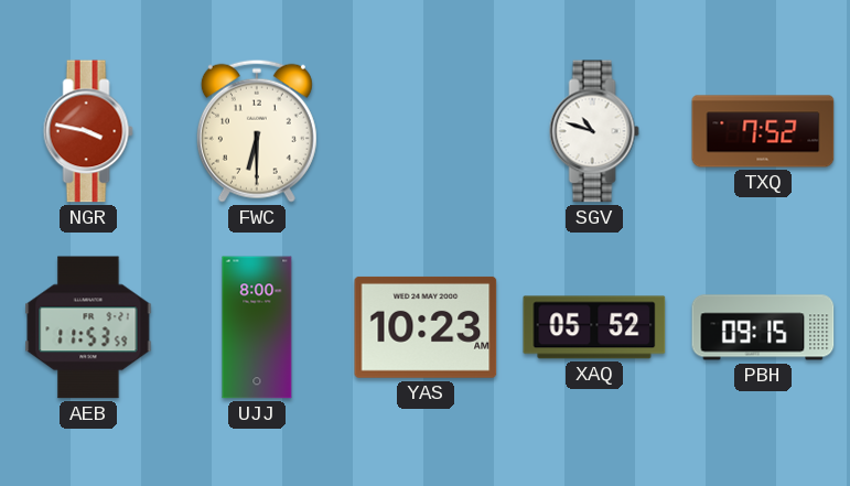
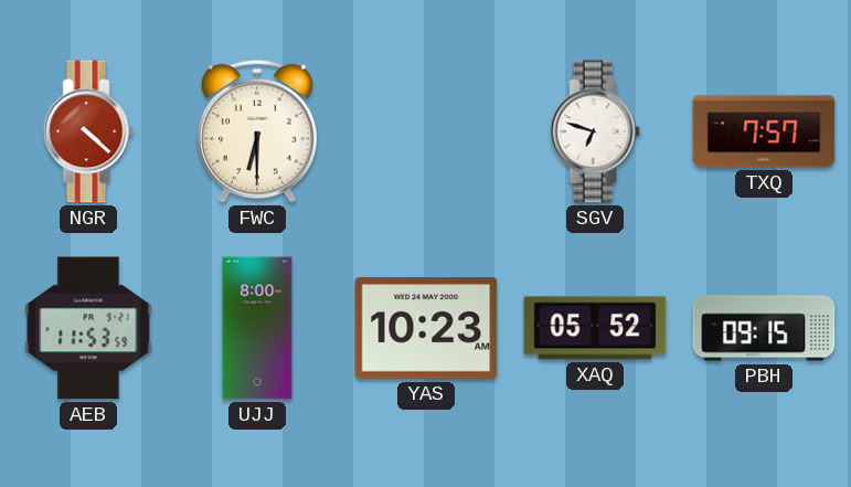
NGR: 3:47 -> 4:22 (88, 131)
SGV: 10:48 -> 6:48 (595, 131)
TXQ: 7:52 -> 7:57 (764, 131)
